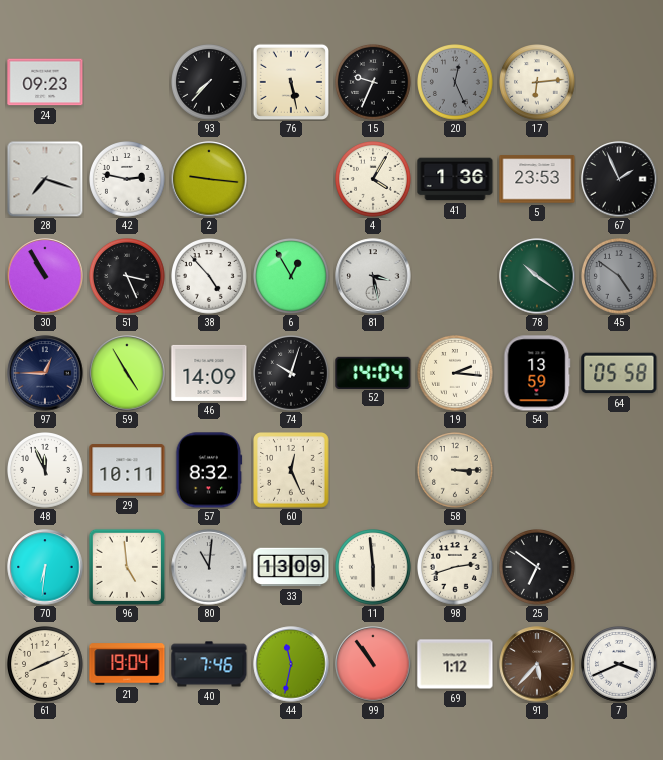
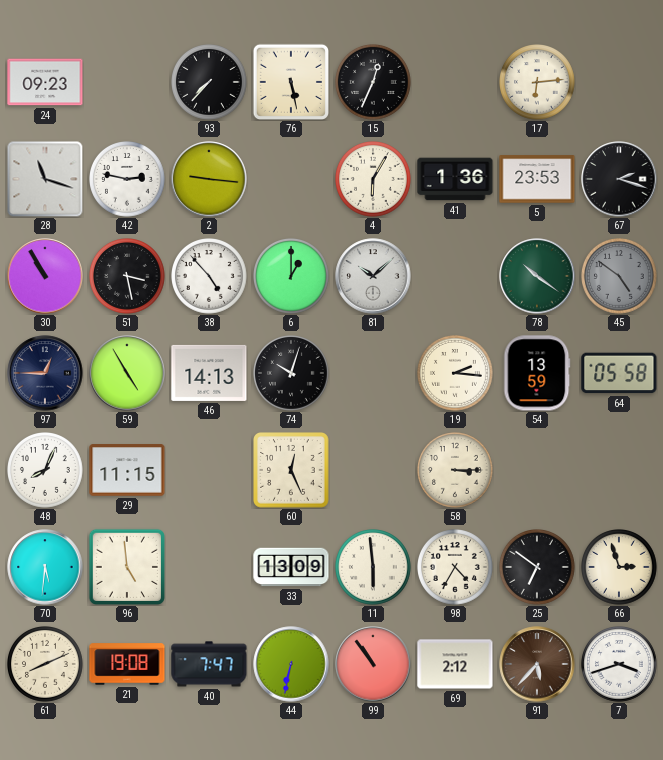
15: 9:34 -> 12:34 (374, 83)
20: 12:26 -> none (456, 83)
28: 7:18 -> 11:18 (45, 179)
4: 4:05 -> 6:05 (374, 180)
67: 1:56 -> 2:18 (619, 179)
51: 3:26 -> 3:28 (128, 277)
6: 12:55 -> 1:00 (292, 277)
81: 3:28 -> 10:08 (373, 276)
46: 14:09 -> 14:13 (209, 373)
52: 14:04 -> none (373, 372)
48: 11:56 -> 8:04 (46, 471)
29: 10:11 -> 11:15 (127, 470)
57: 8:32 -> none (209, 470)
70: 6:31 -> 5:31 (45, 567)
80: 11:01 -> none (209, 567)
98: 2:42 -> 4:35 (456, 568)
66: none -> 2:57 (620, 568)
21: 19:04 -> 19:08 (127, 664)
40: 7:46 -> 7:47 (209, 664)
44: 11:32 -> 6:32 (291, 664)
69: 1:12 -> 2:12 (455, 664)
7: 3:41 -> 3:42 (620, 665)
